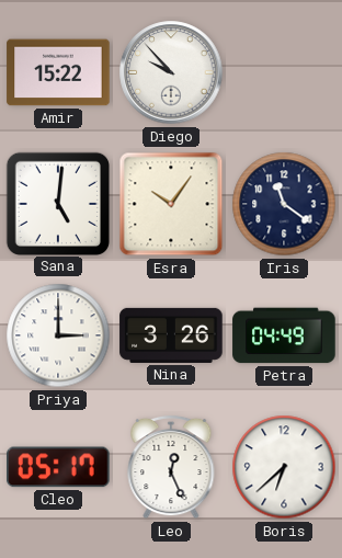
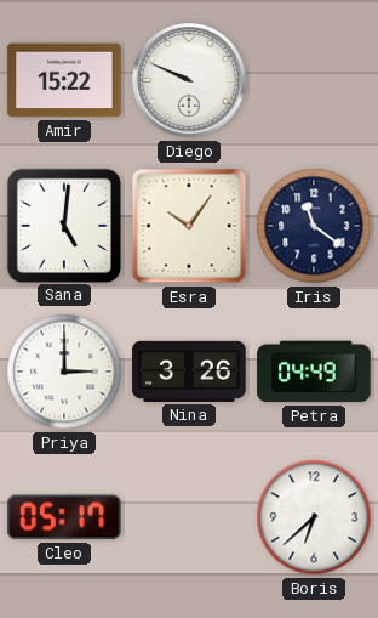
Diego: 9:53 -> 9:49 (189, 80)
Leo: 12:26 -> none (171, 467)
